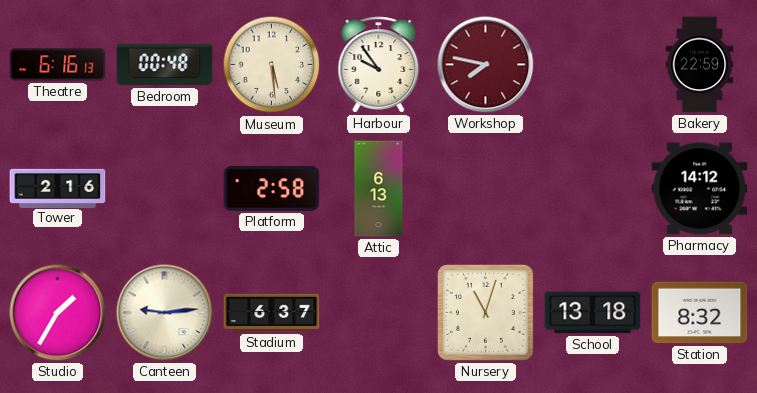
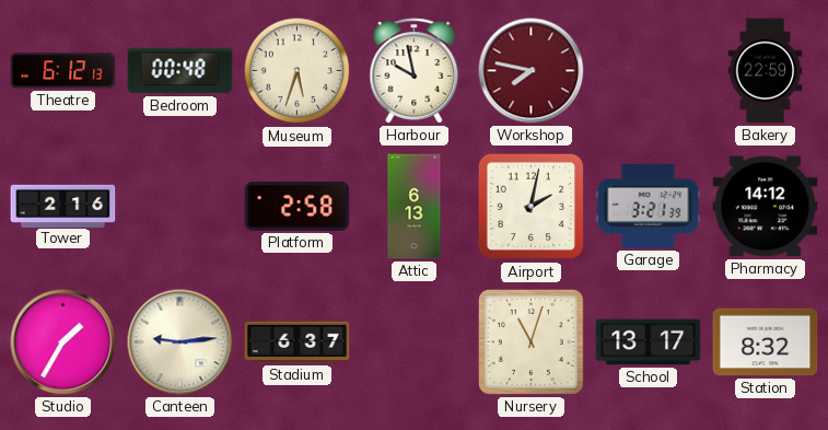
Theatre: 6:16 -> 6:12 (63, 71)
Museum: 5:29 -> 5:33 (298, 71)
Harbour: 9:54 -> 9:58 (415, 71)
Airport: none -> 2:02 (532, 207)
Garage: none -> 3:21 (649, 206)
School: 13:18 -> 13:17 (649, 342)
